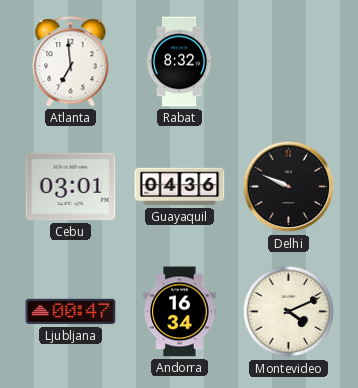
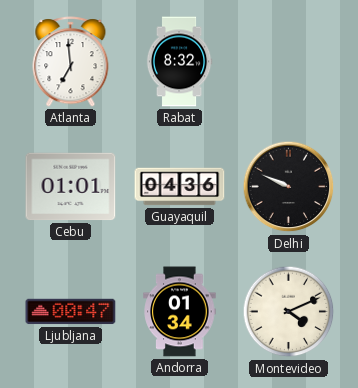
Cebu: 03:01 -> 01:01 (71, 187)
Andorra: 16:34 -> 01:34 (180, 312)
